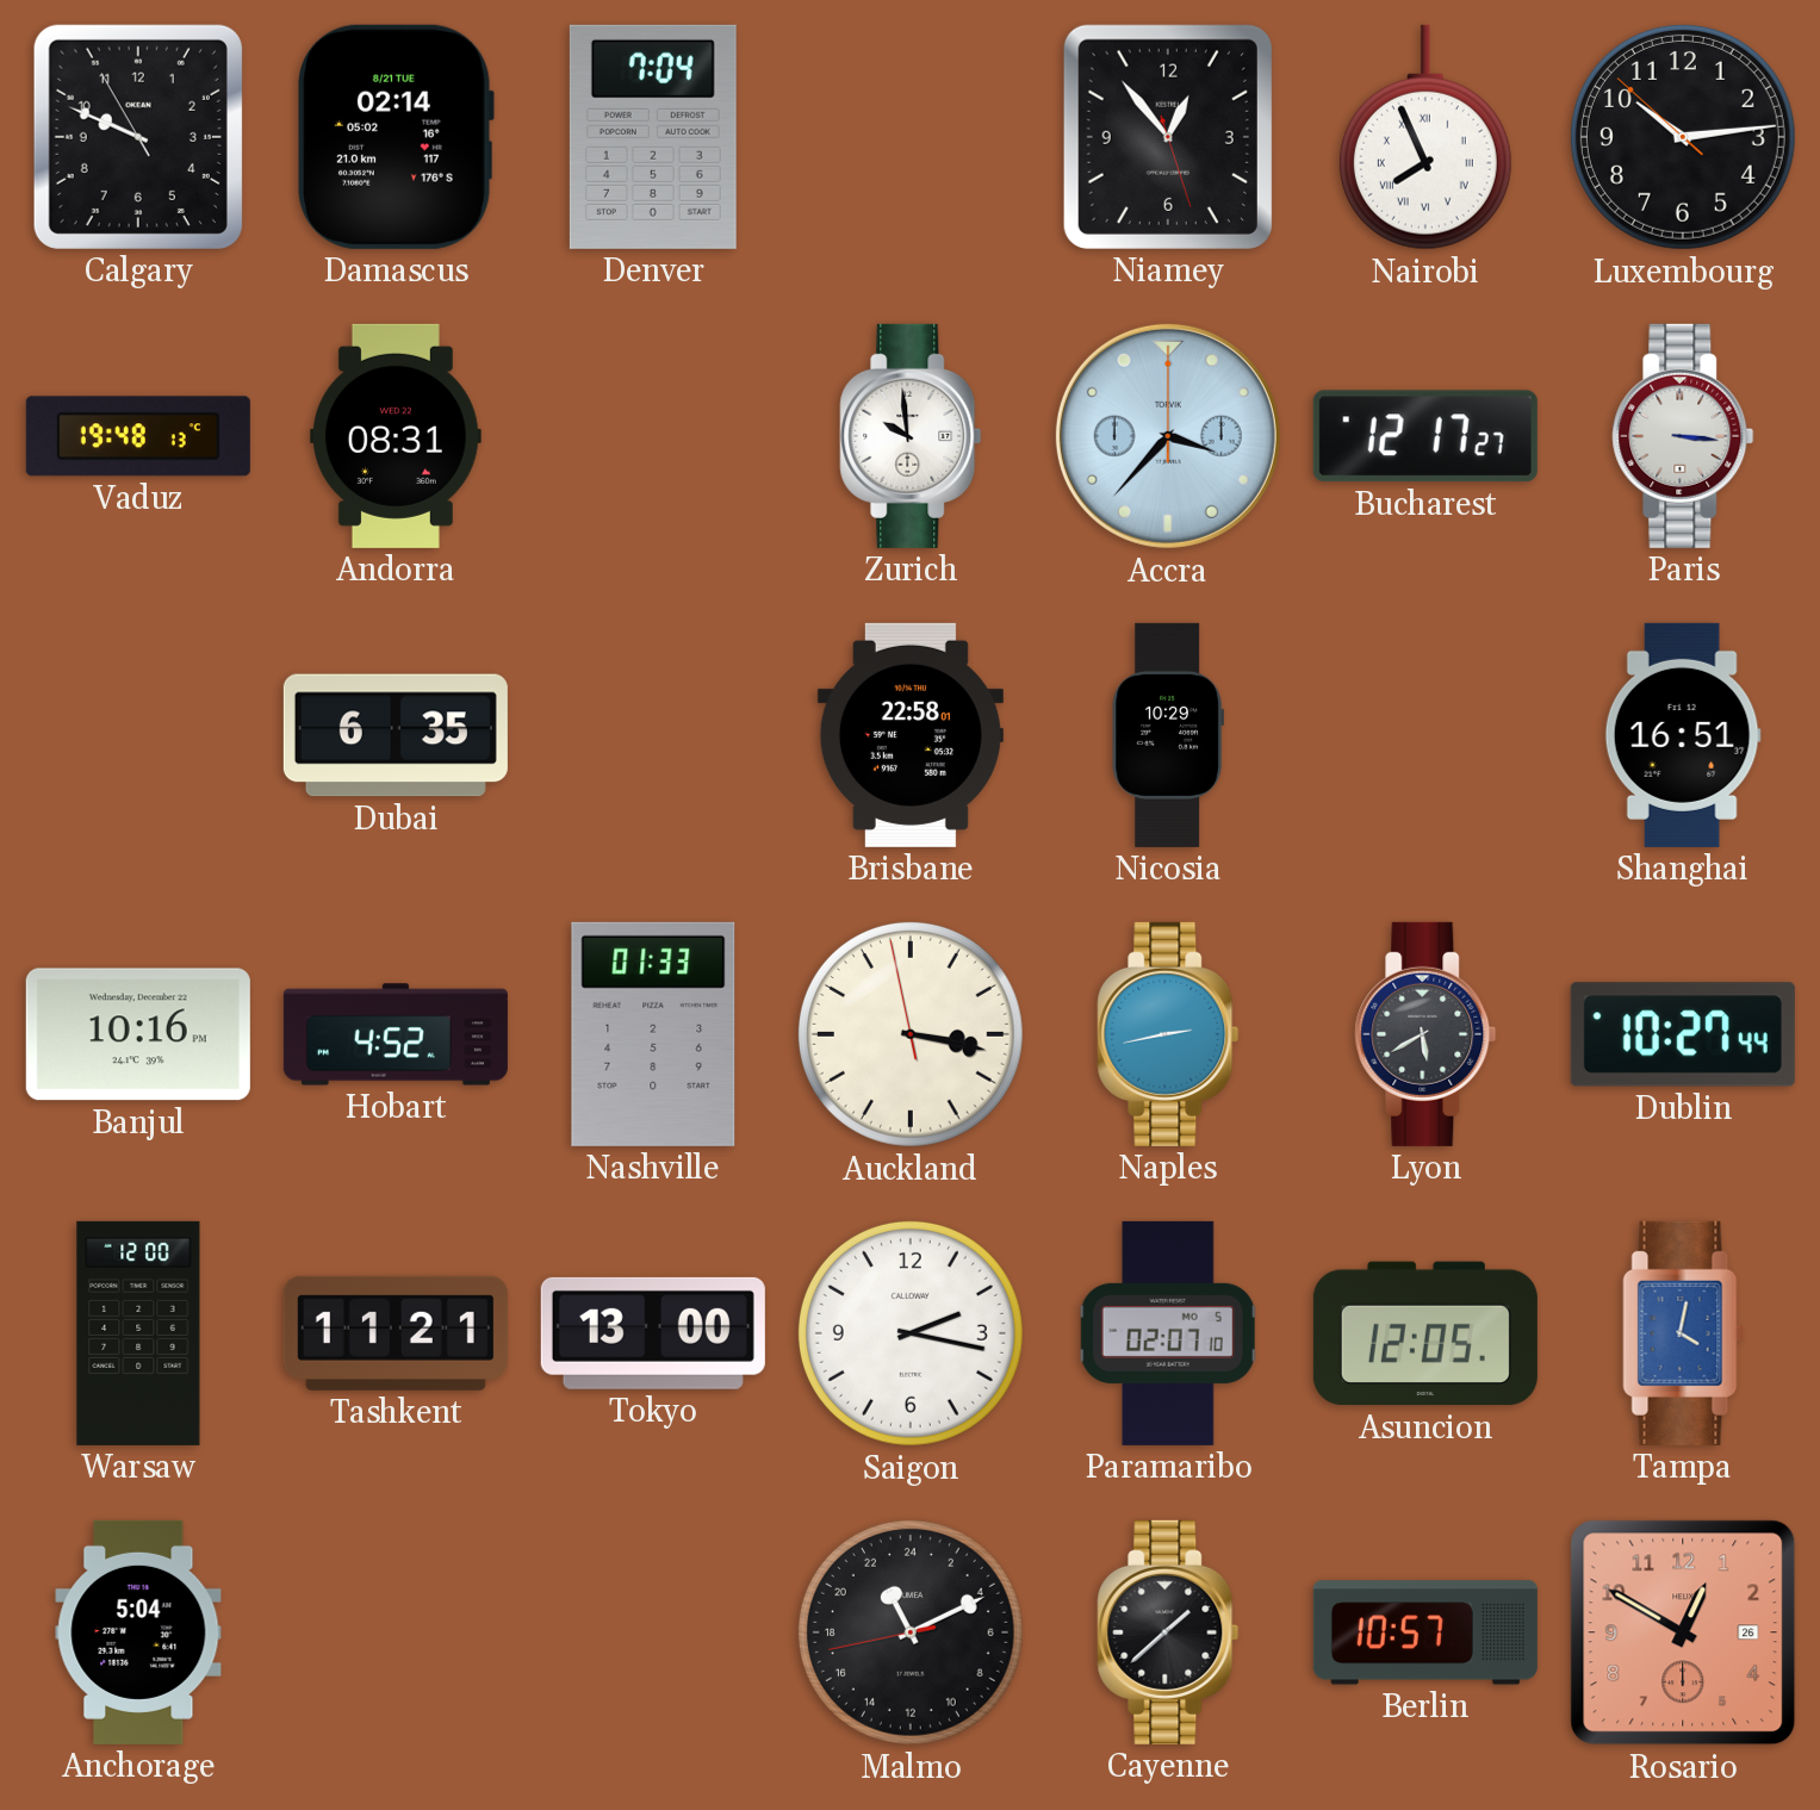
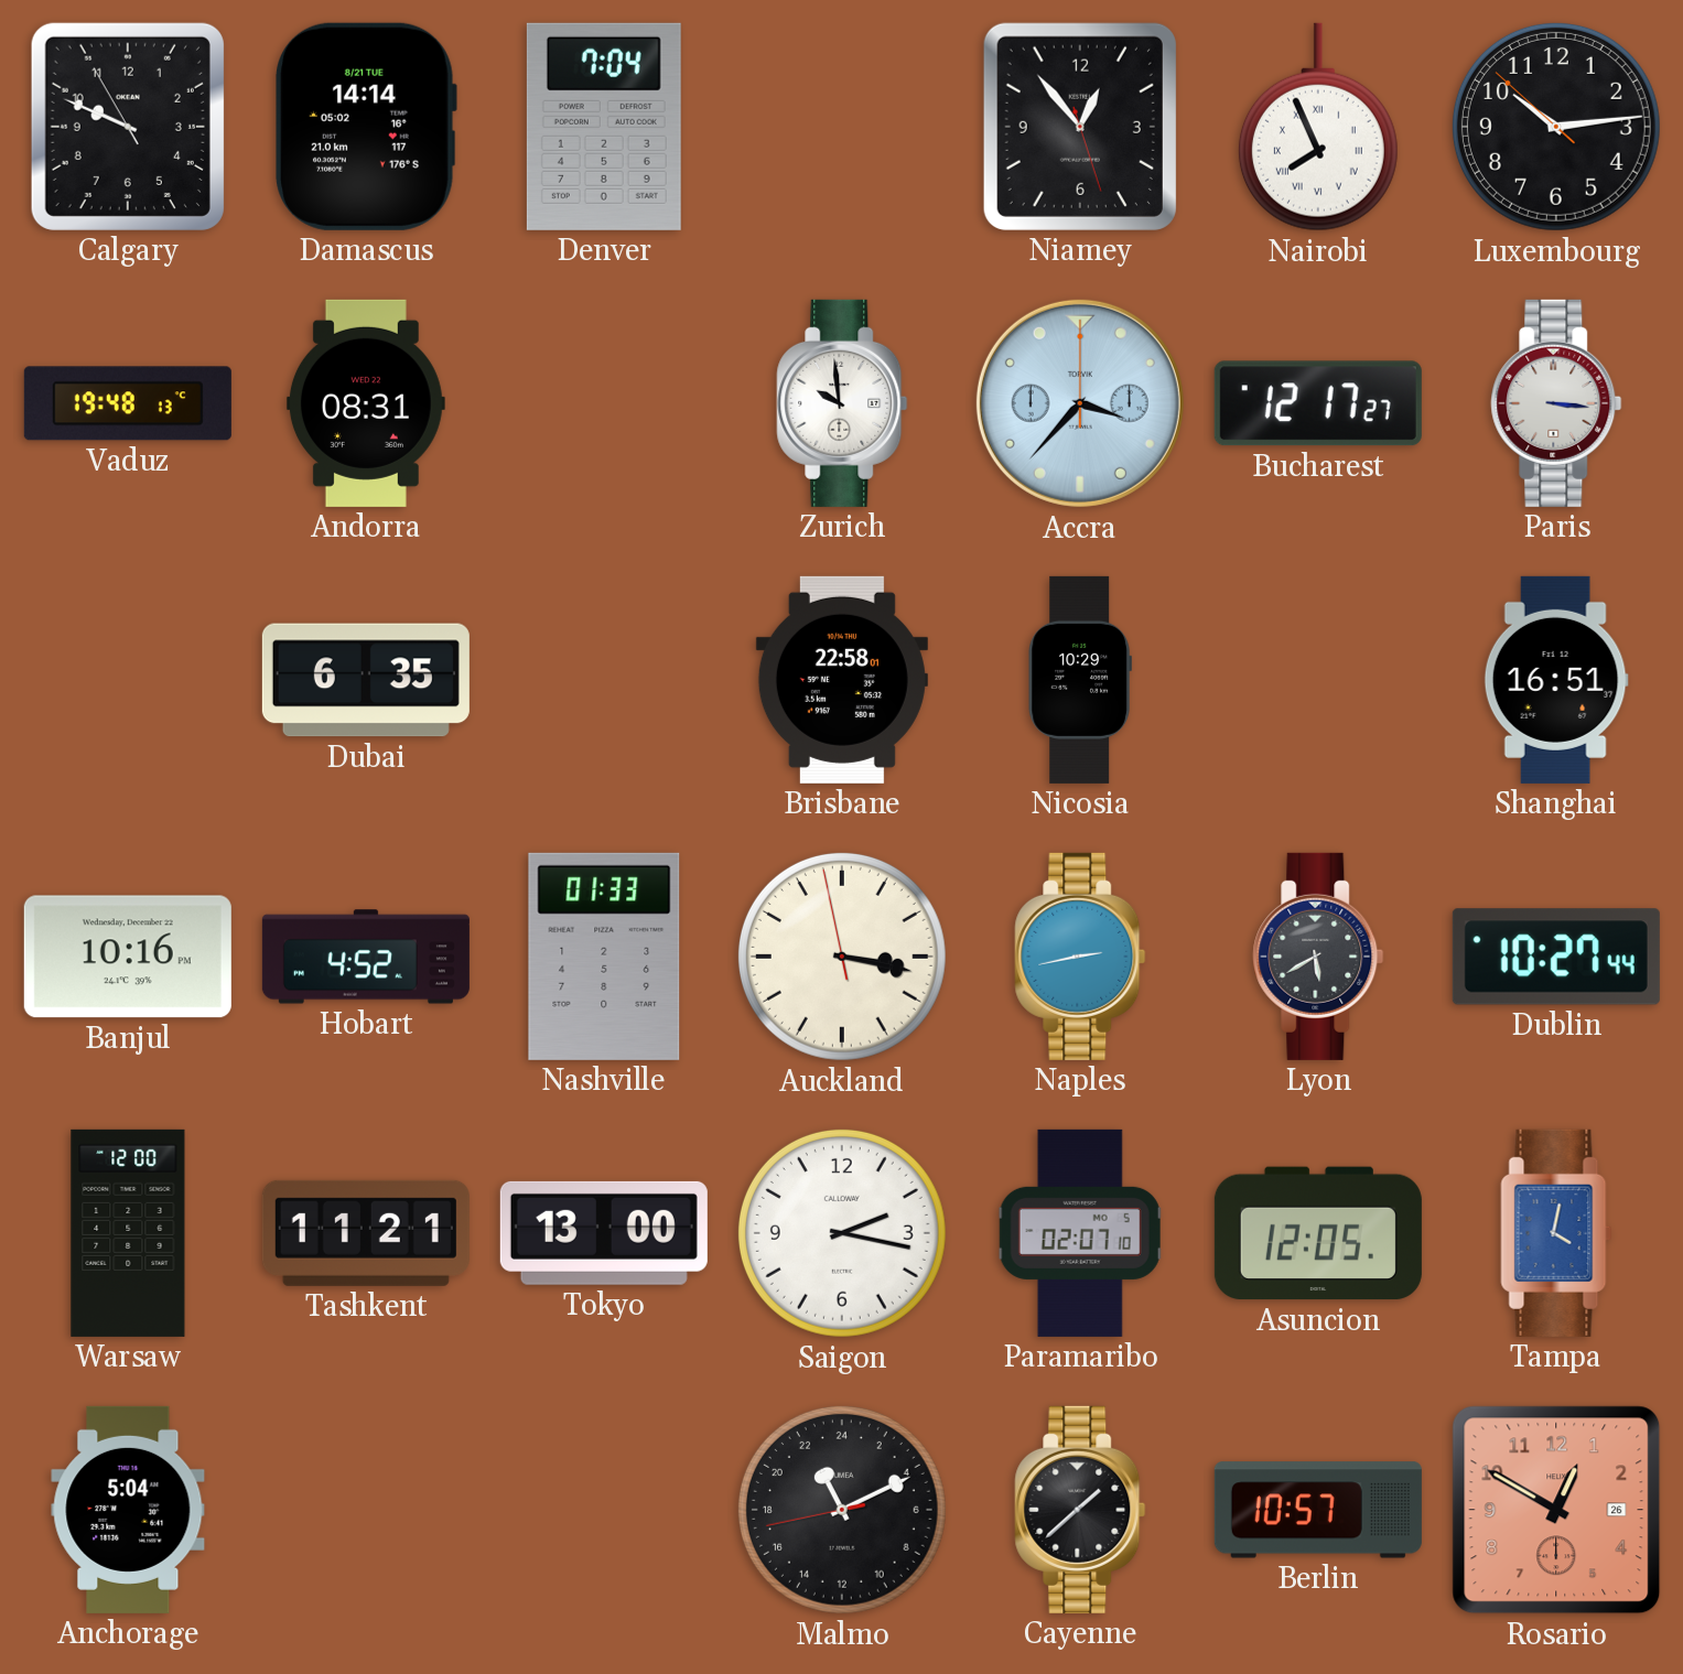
Damascus: 02:14 -> 14:14 (366, 127)
